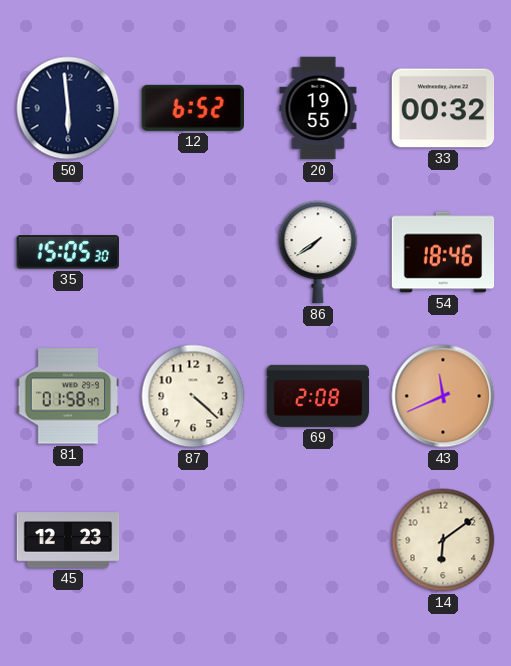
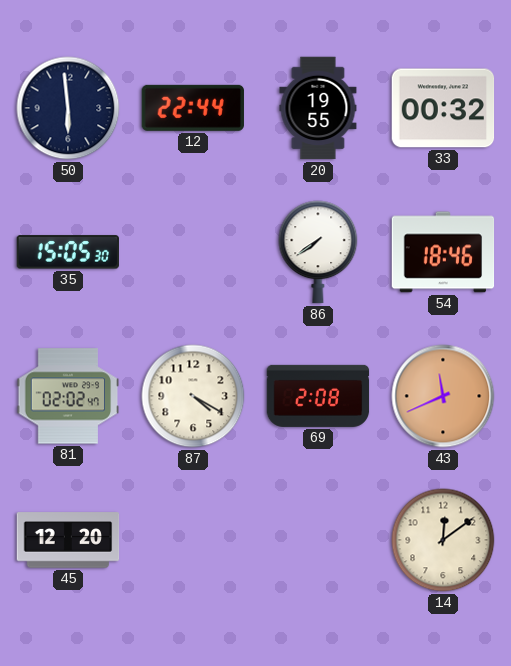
12: 6:52 -> 22:44 (192, 108)
81: 01:58 -> 02:02 (68, 396)
87: 4:22 -> 4:20 (193, 396)
45: 12:23 -> 12:20 (68, 540)
14: 6:09 -> 12:09 (443, 540)
